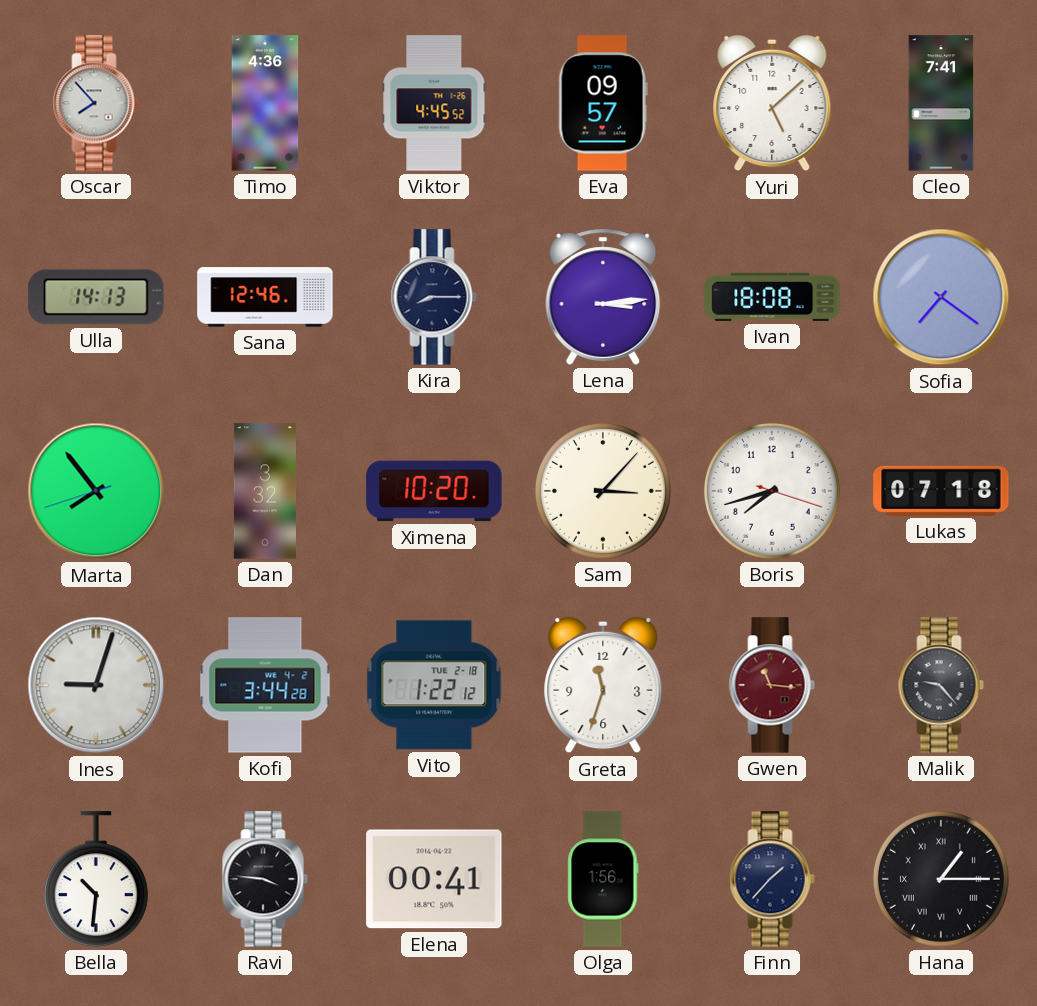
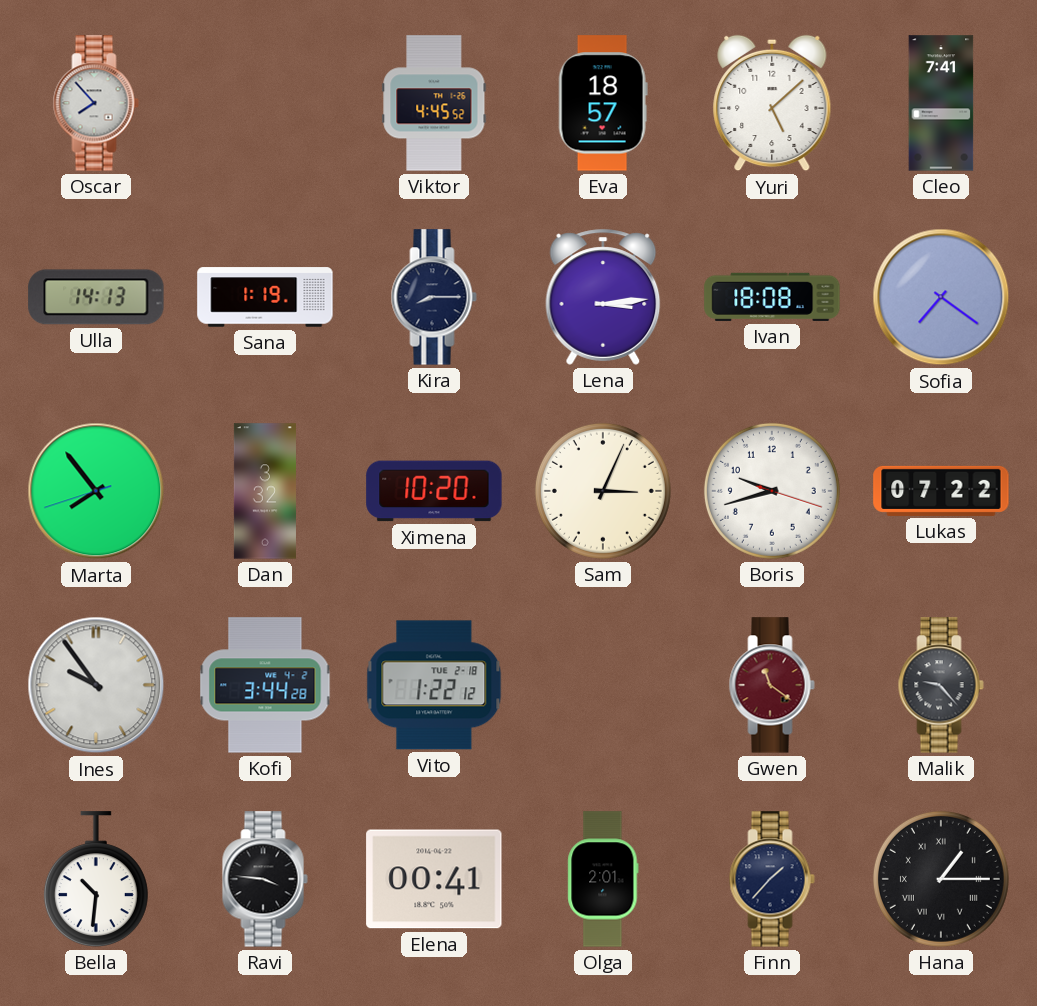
Timo: 4:36 -> none (265, 103)
Eva: 09:57 -> 18:57 (603, 103)
Sana: 12:46 -> 1:19 (265, 297)
Sam: 3:07 -> 3:04 (603, 491)
Boris: 7:42 -> 9:42 (772, 491)
Lukas: 07:18 -> 07:22 (941, 491)
Ines: 9:03 -> 9:54 (96, 685)
Greta: 11:33 -> none (603, 685)
Gwen: 11:16 -> 11:21 (772, 685)
Olga: 1:56 -> 2:01 (603, 879)
